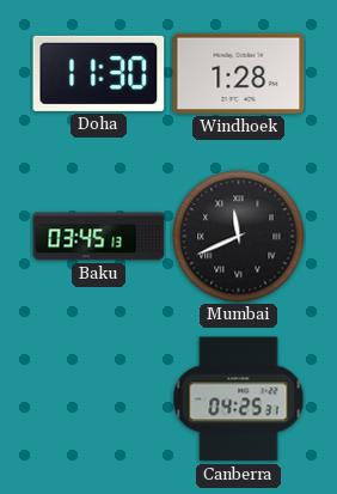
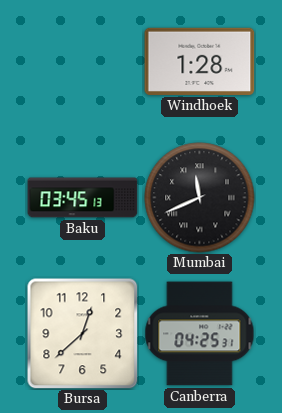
Doha: 11:30 -> none (99, 73)
Bursa: none -> 12:38 (83, 334)
